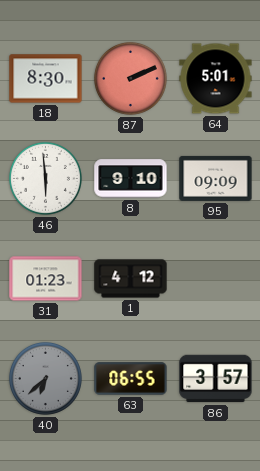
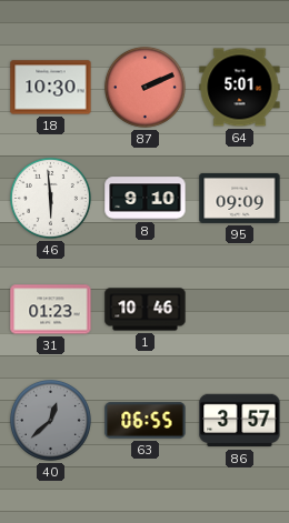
18: 8:30 -> 10:30 (51, 88)
1: 4:12 -> 10:46 (146, 310)
40: 6:38 -> 12:38 (50, 420)
